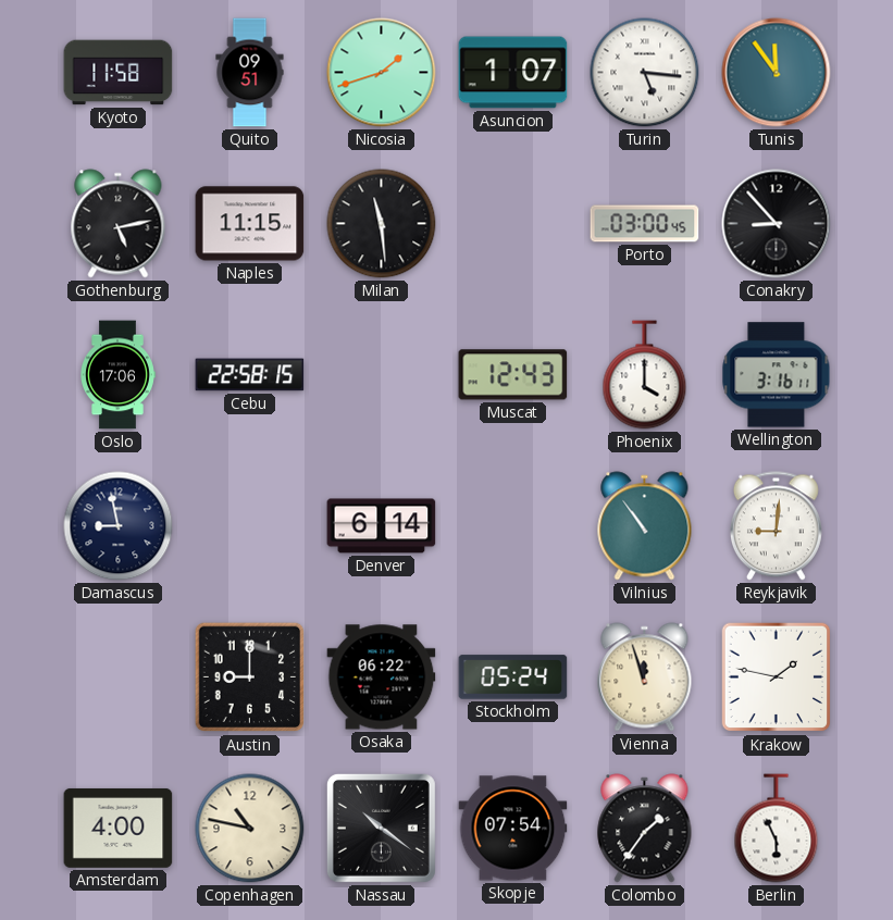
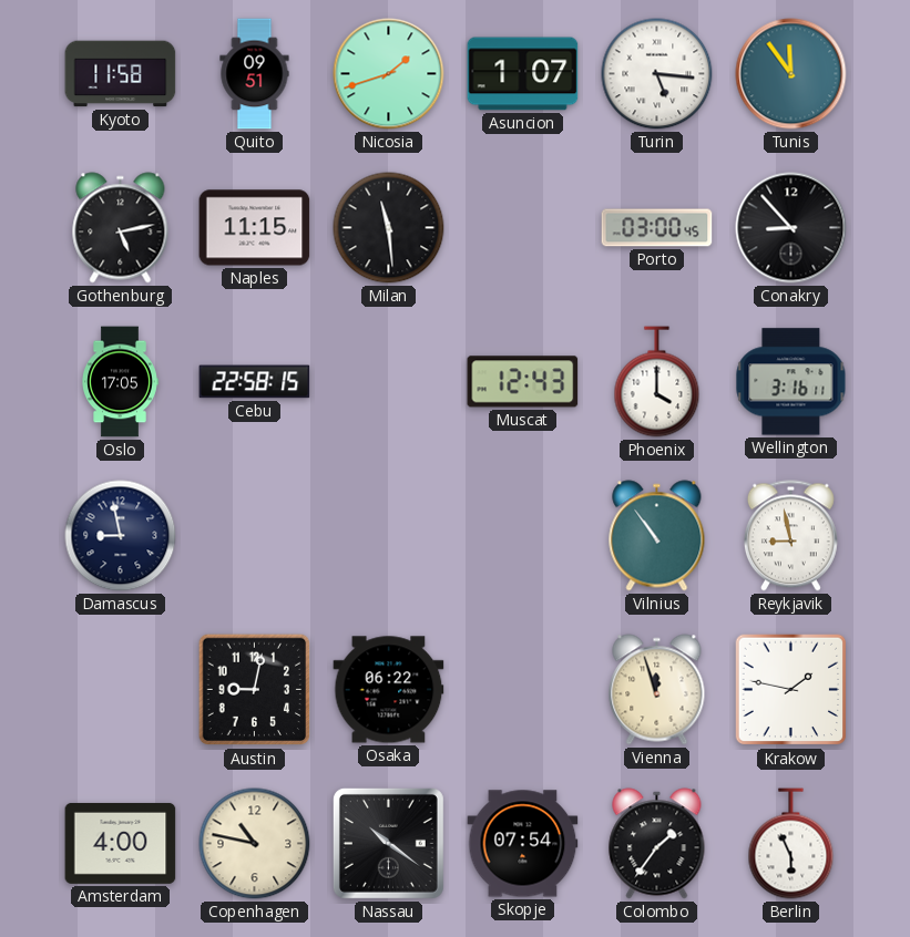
Oslo: 17:06 -> 17:05 (121, 382)
Denver: 6:14 -> none (382, 526)
Reykjavik: 9:01 -> 8:58 (790, 536)
Austin: 9:00 -> 9:02 (255, 690)
Stockholm: 05:24 -> none (513, 677)
